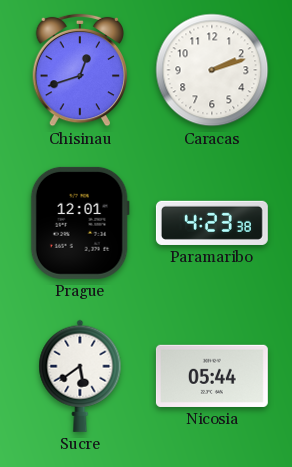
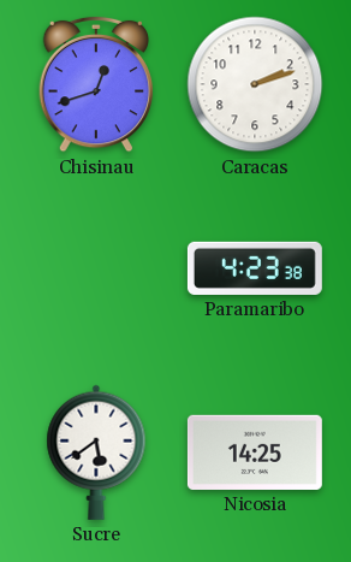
Prague: 12:01 -> none (80, 223)
Nicosia: 05:44 -> 14:25 (255, 452)
